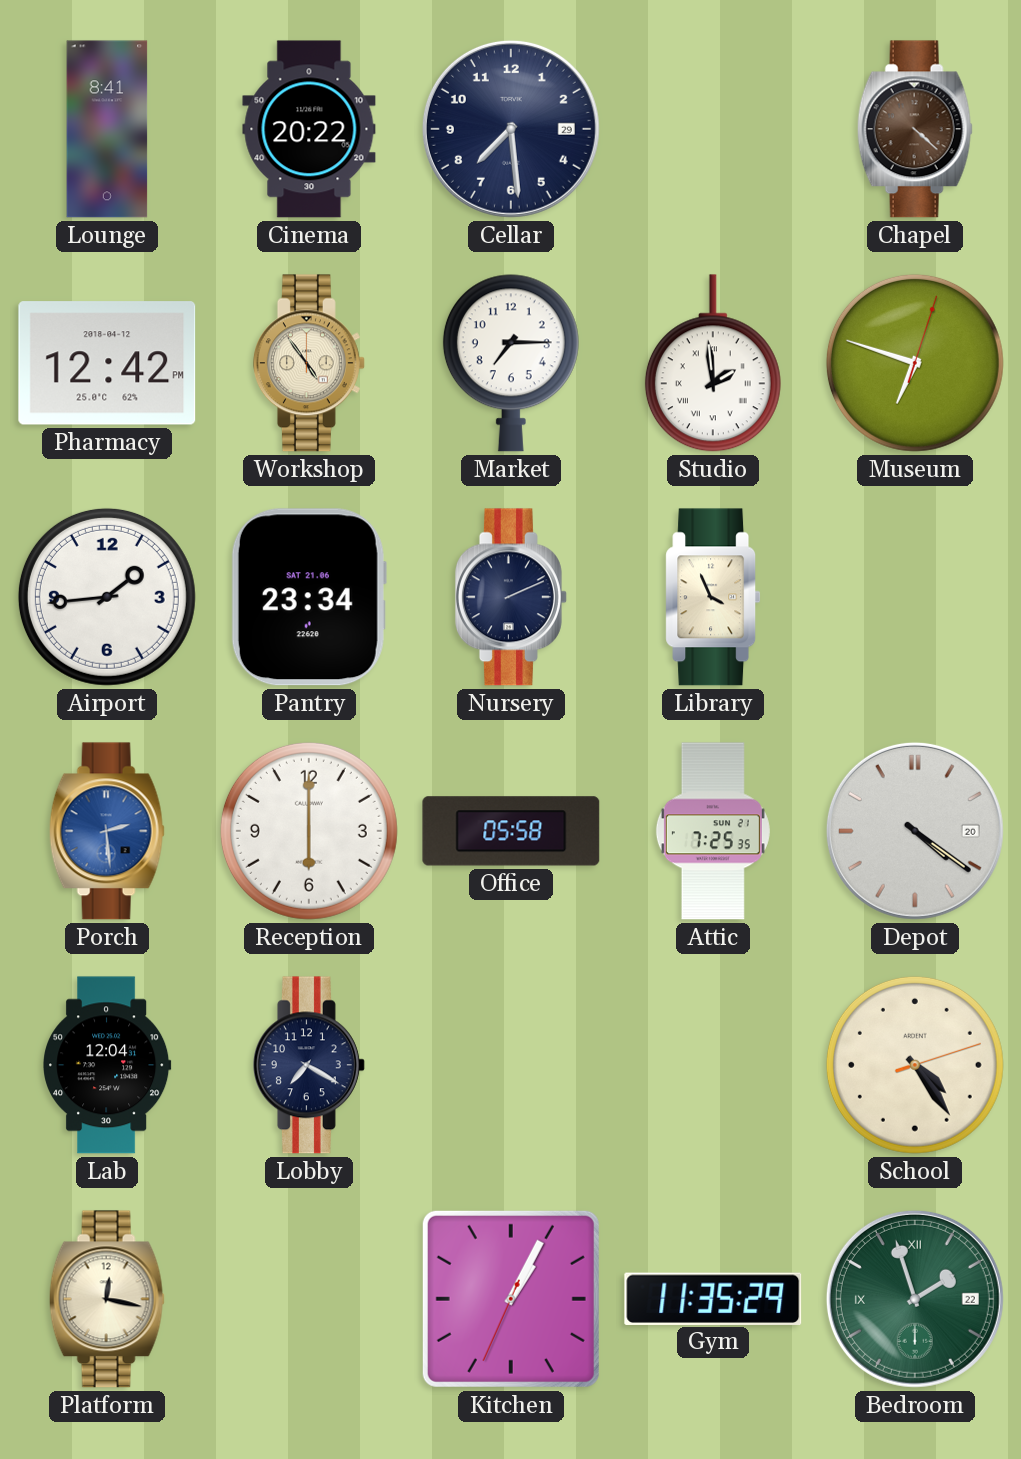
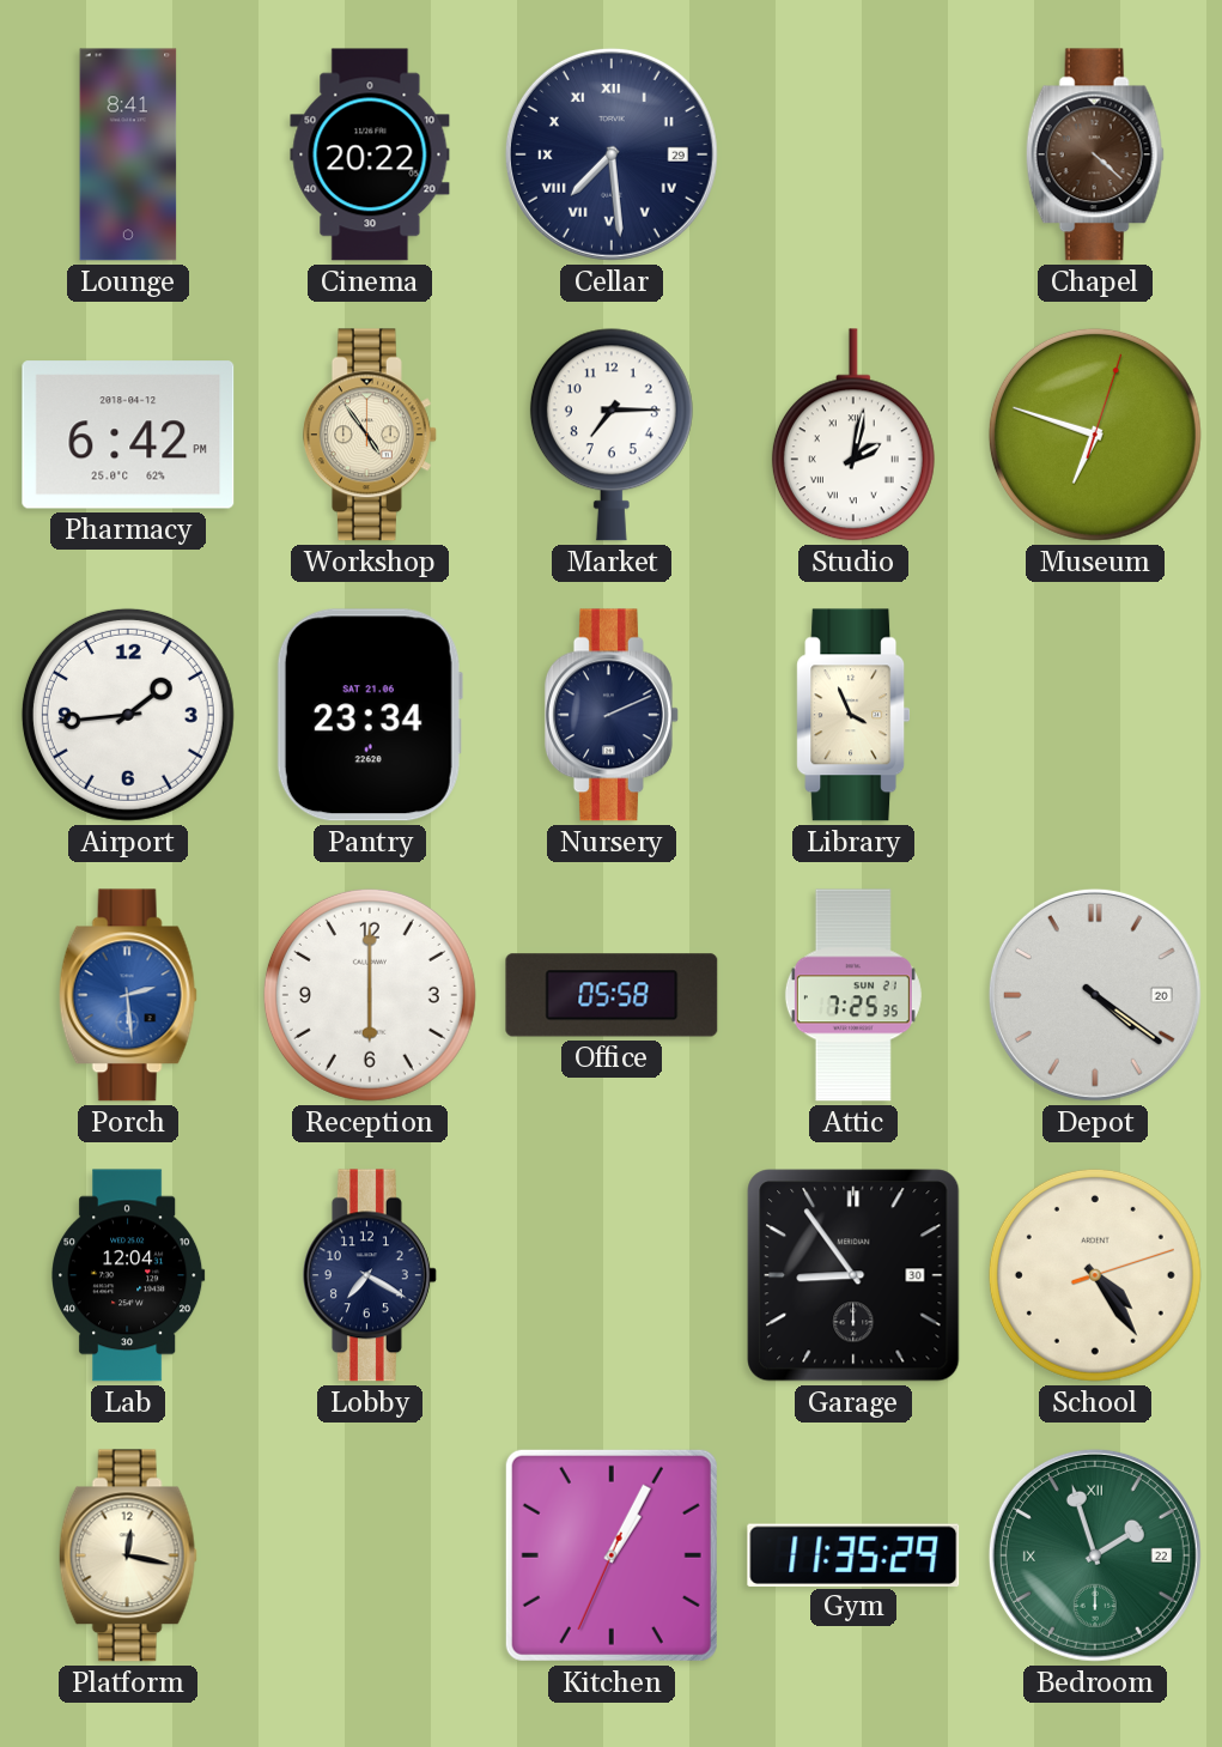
Cellar numerals: Arabic -> Roman (612, 154)
Pharmacy: 12:42 -> 6:42 (128, 435)
Studio: 1:59 -> 2:02 (853, 435)
Garage: none -> 8:54 (853, 1275)
